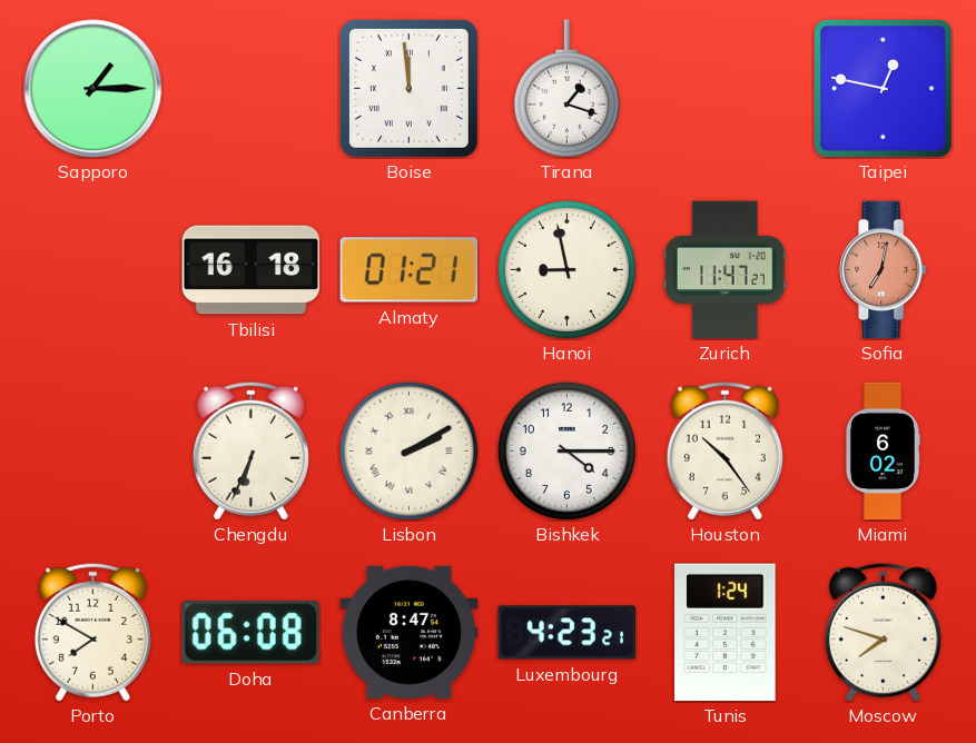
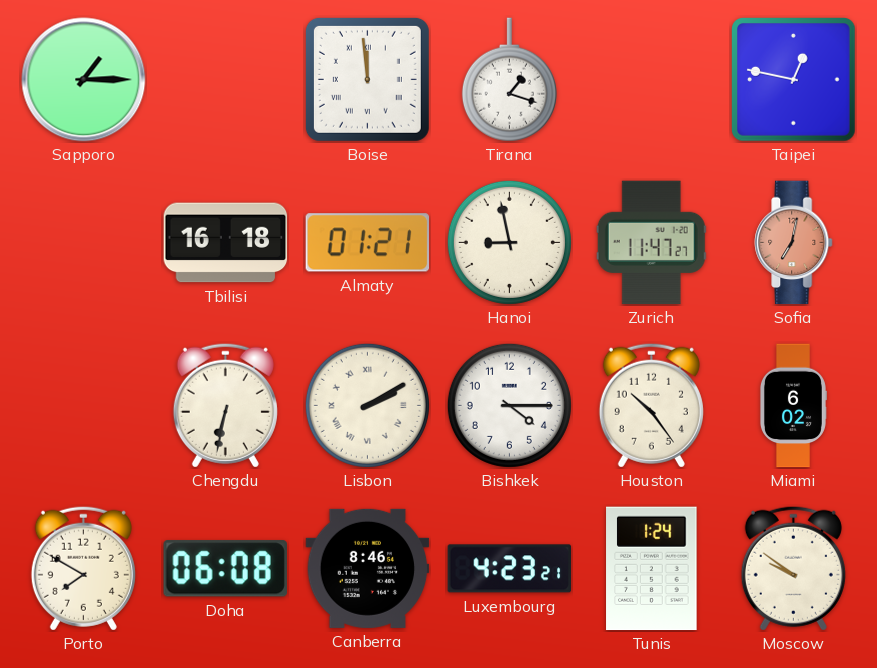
Chengdu: 6:34 -> 6:32 (225, 405)
Canberra: 8:47 -> 8:46 (368, 568)
Moscow: 7:48 -> 9:51 (793, 568)
